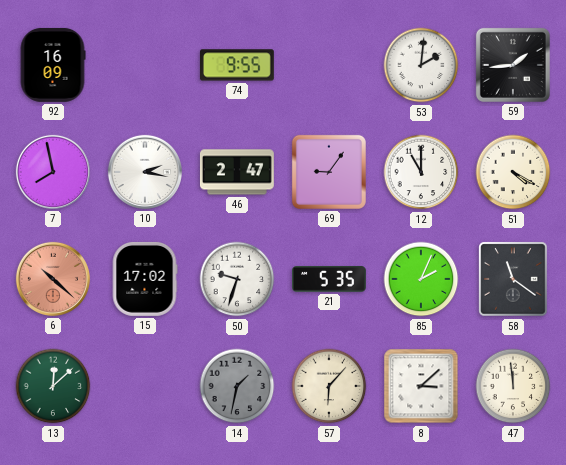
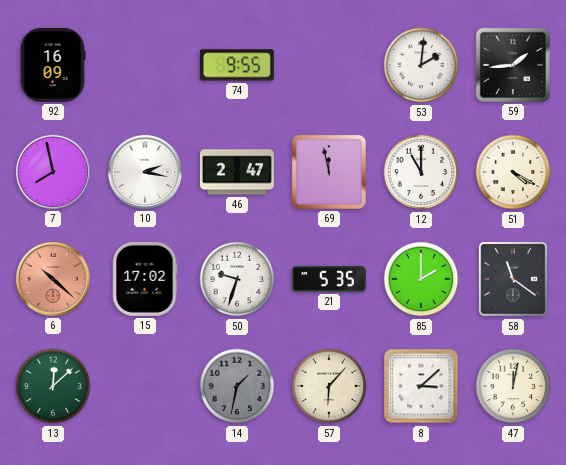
69: 9:06 -> 11:58 (329, 172)
85: 2:04 -> 2:00 (421, 279)
47: 11:59 -> 12:02 (513, 386)
